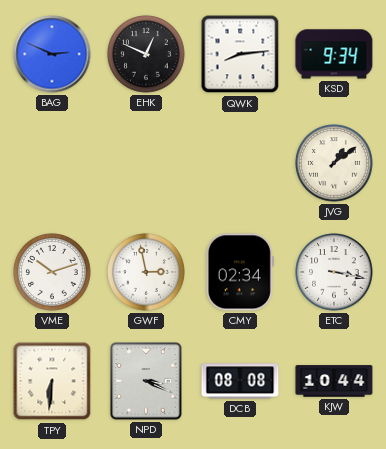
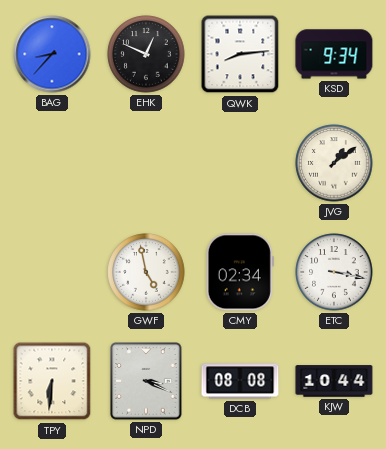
BAG: 2:49 -> 8:37 (52, 54)
VME: 10:12 -> none (52, 272)
GWF: 2:58 -> 4:58 (146, 272)
